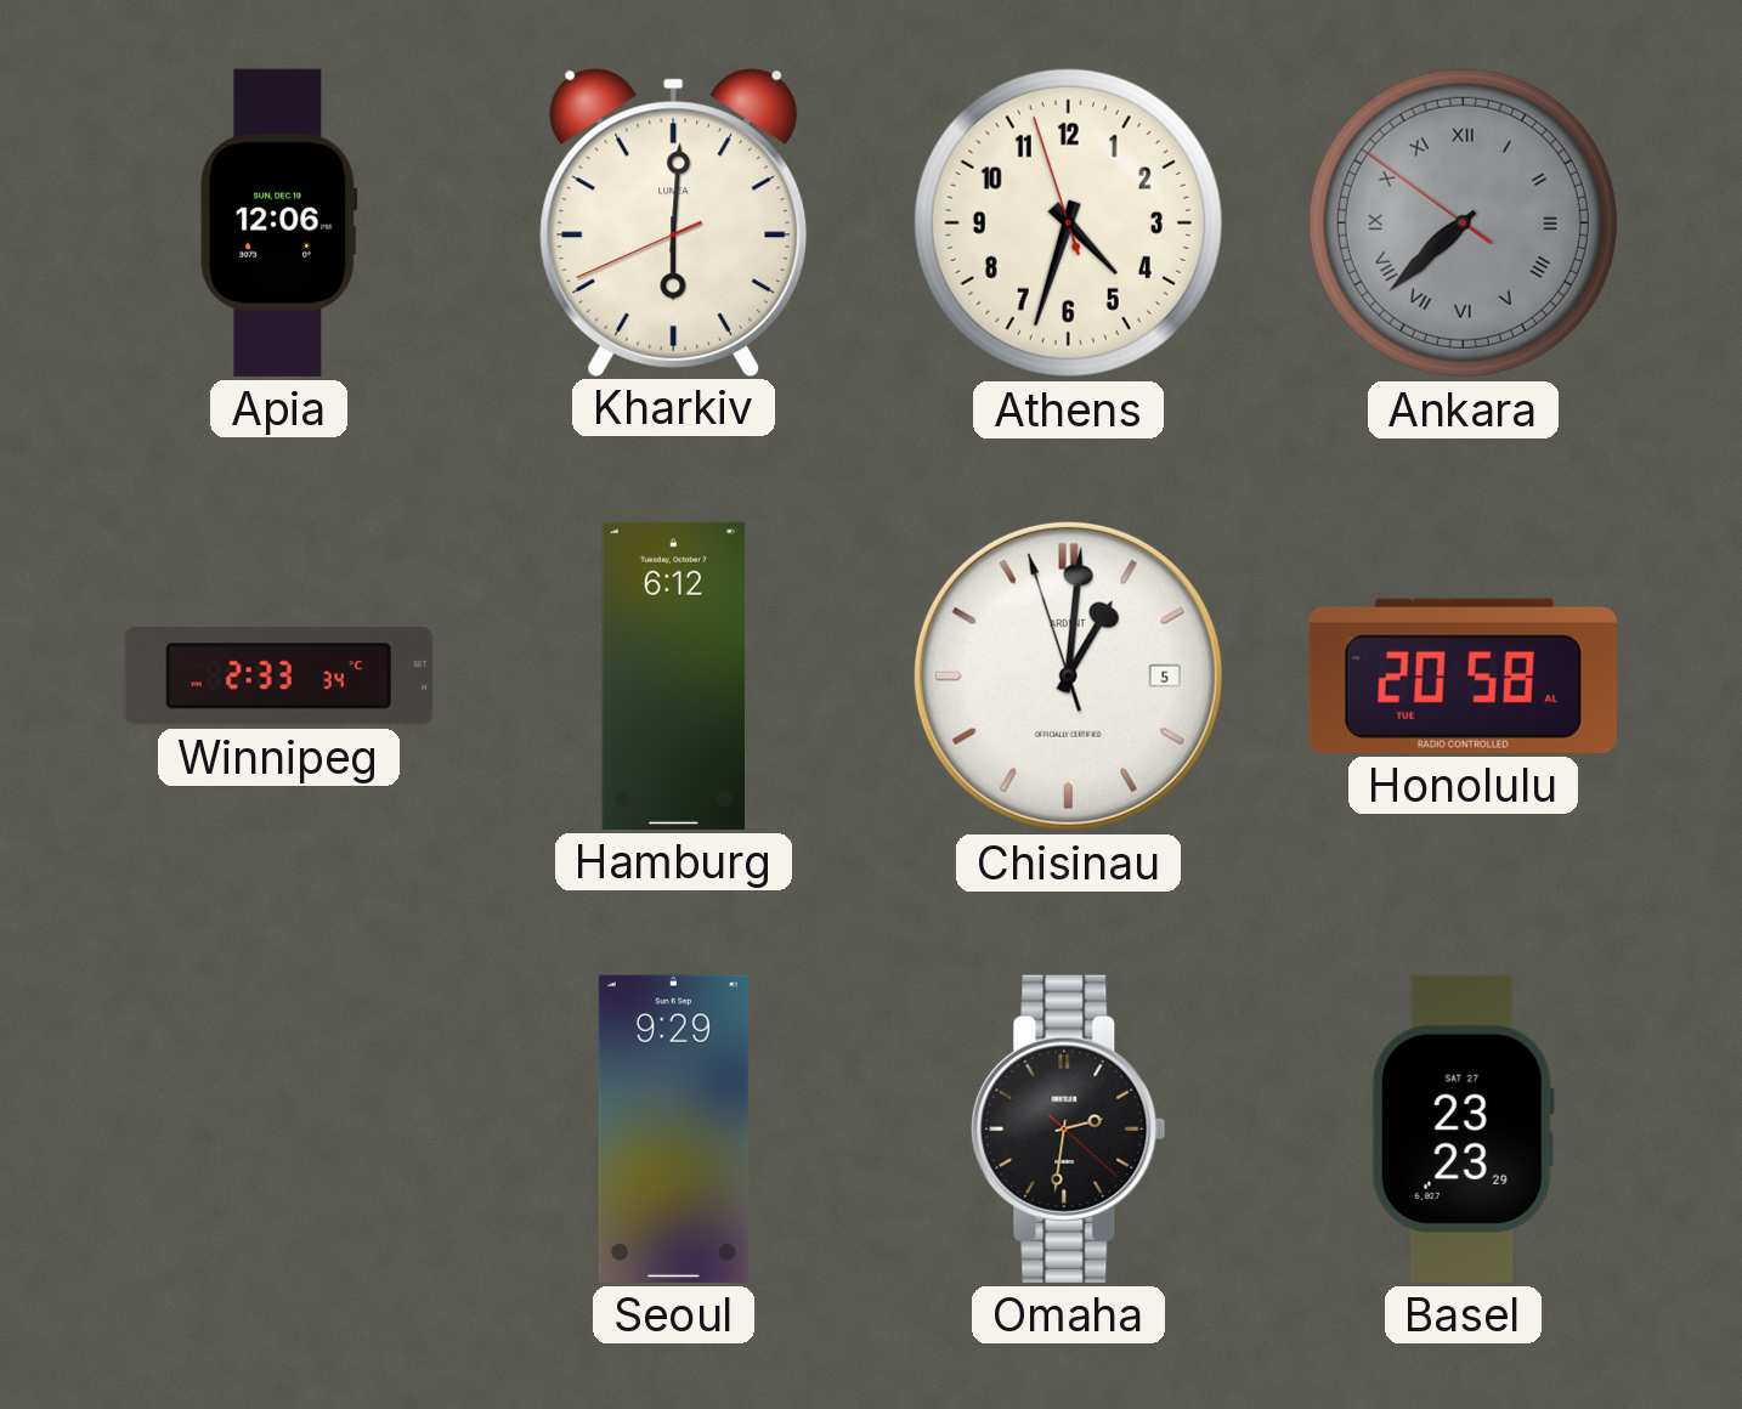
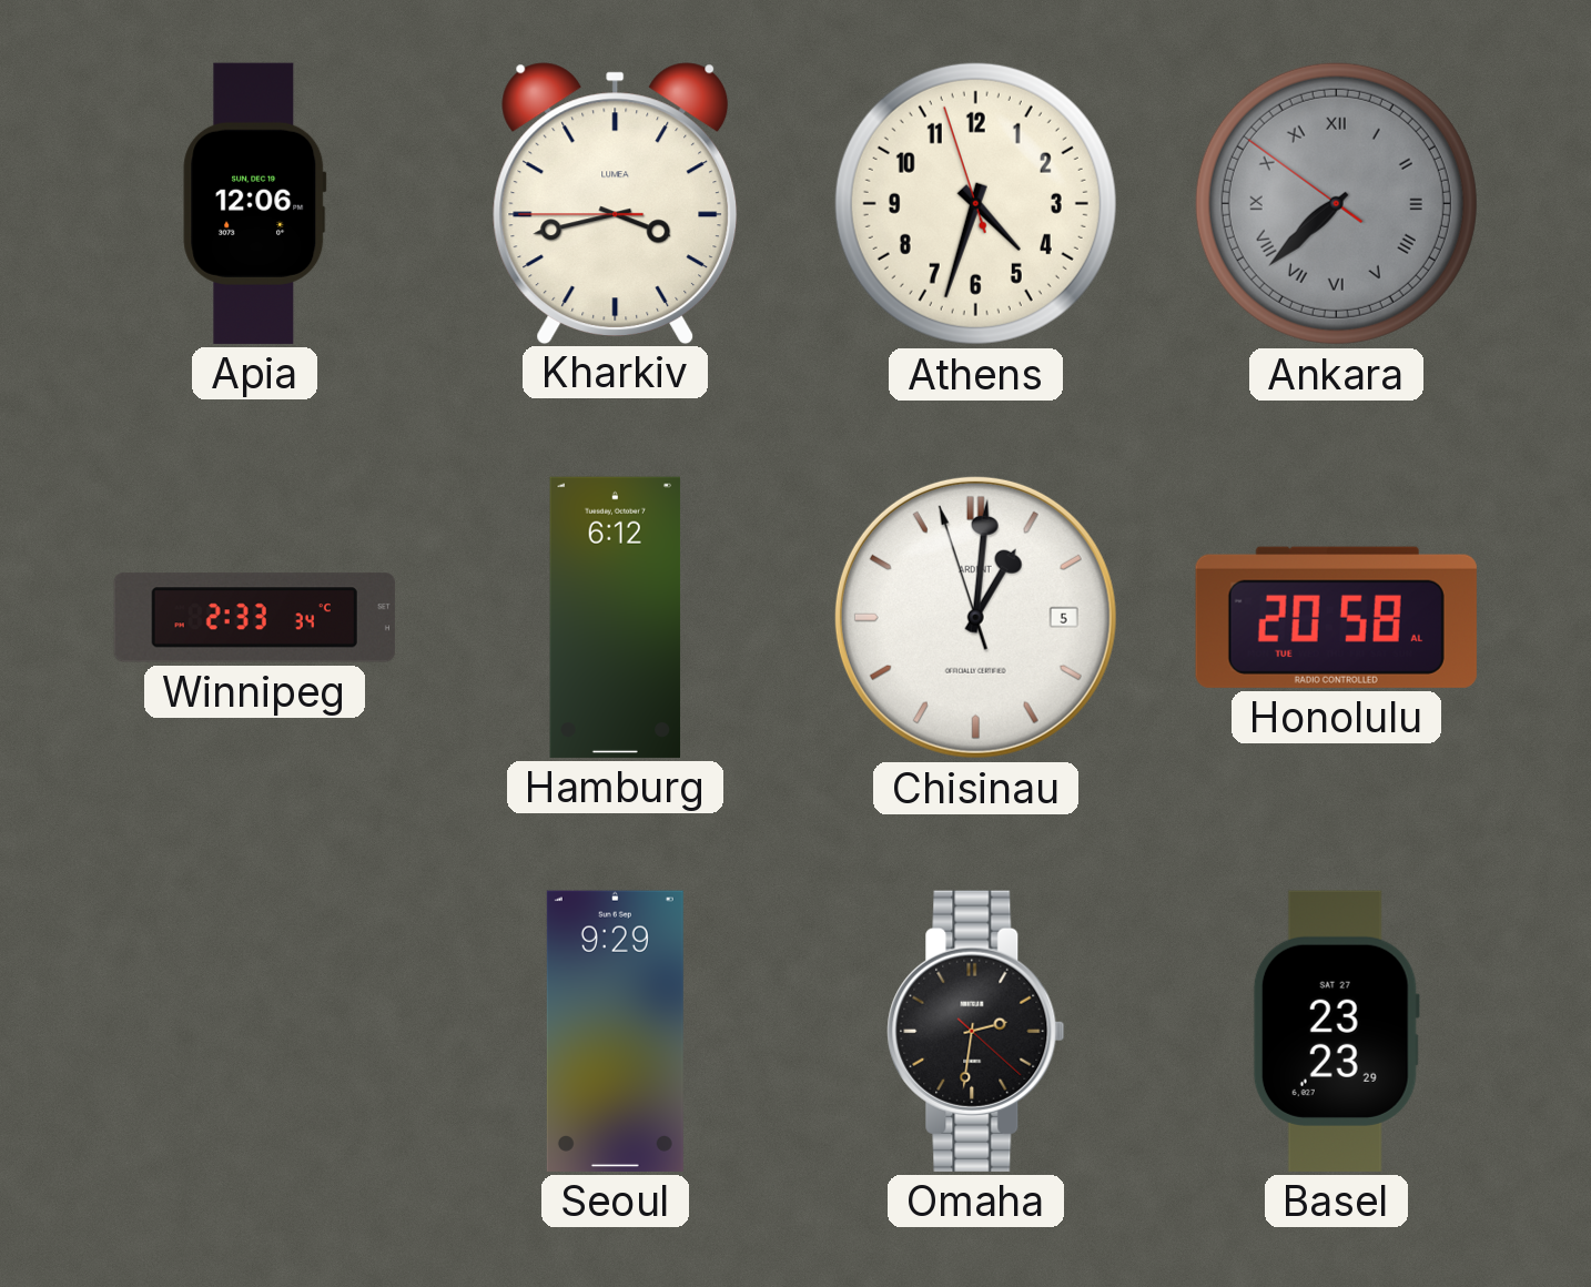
Kharkiv: 6:00 -> 3:42 (616, 203)
